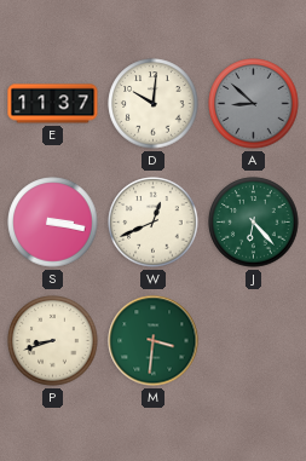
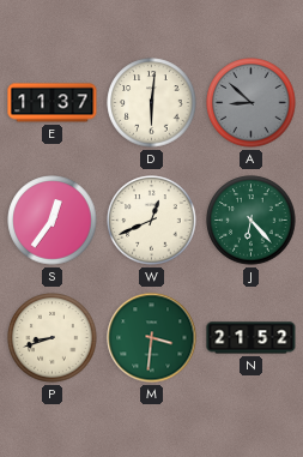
D: 10:01 -> 6:01 (152, 103)
S: 3:17 -> 12:36 (53, 221)
N: none -> 21:52 (252, 338)
